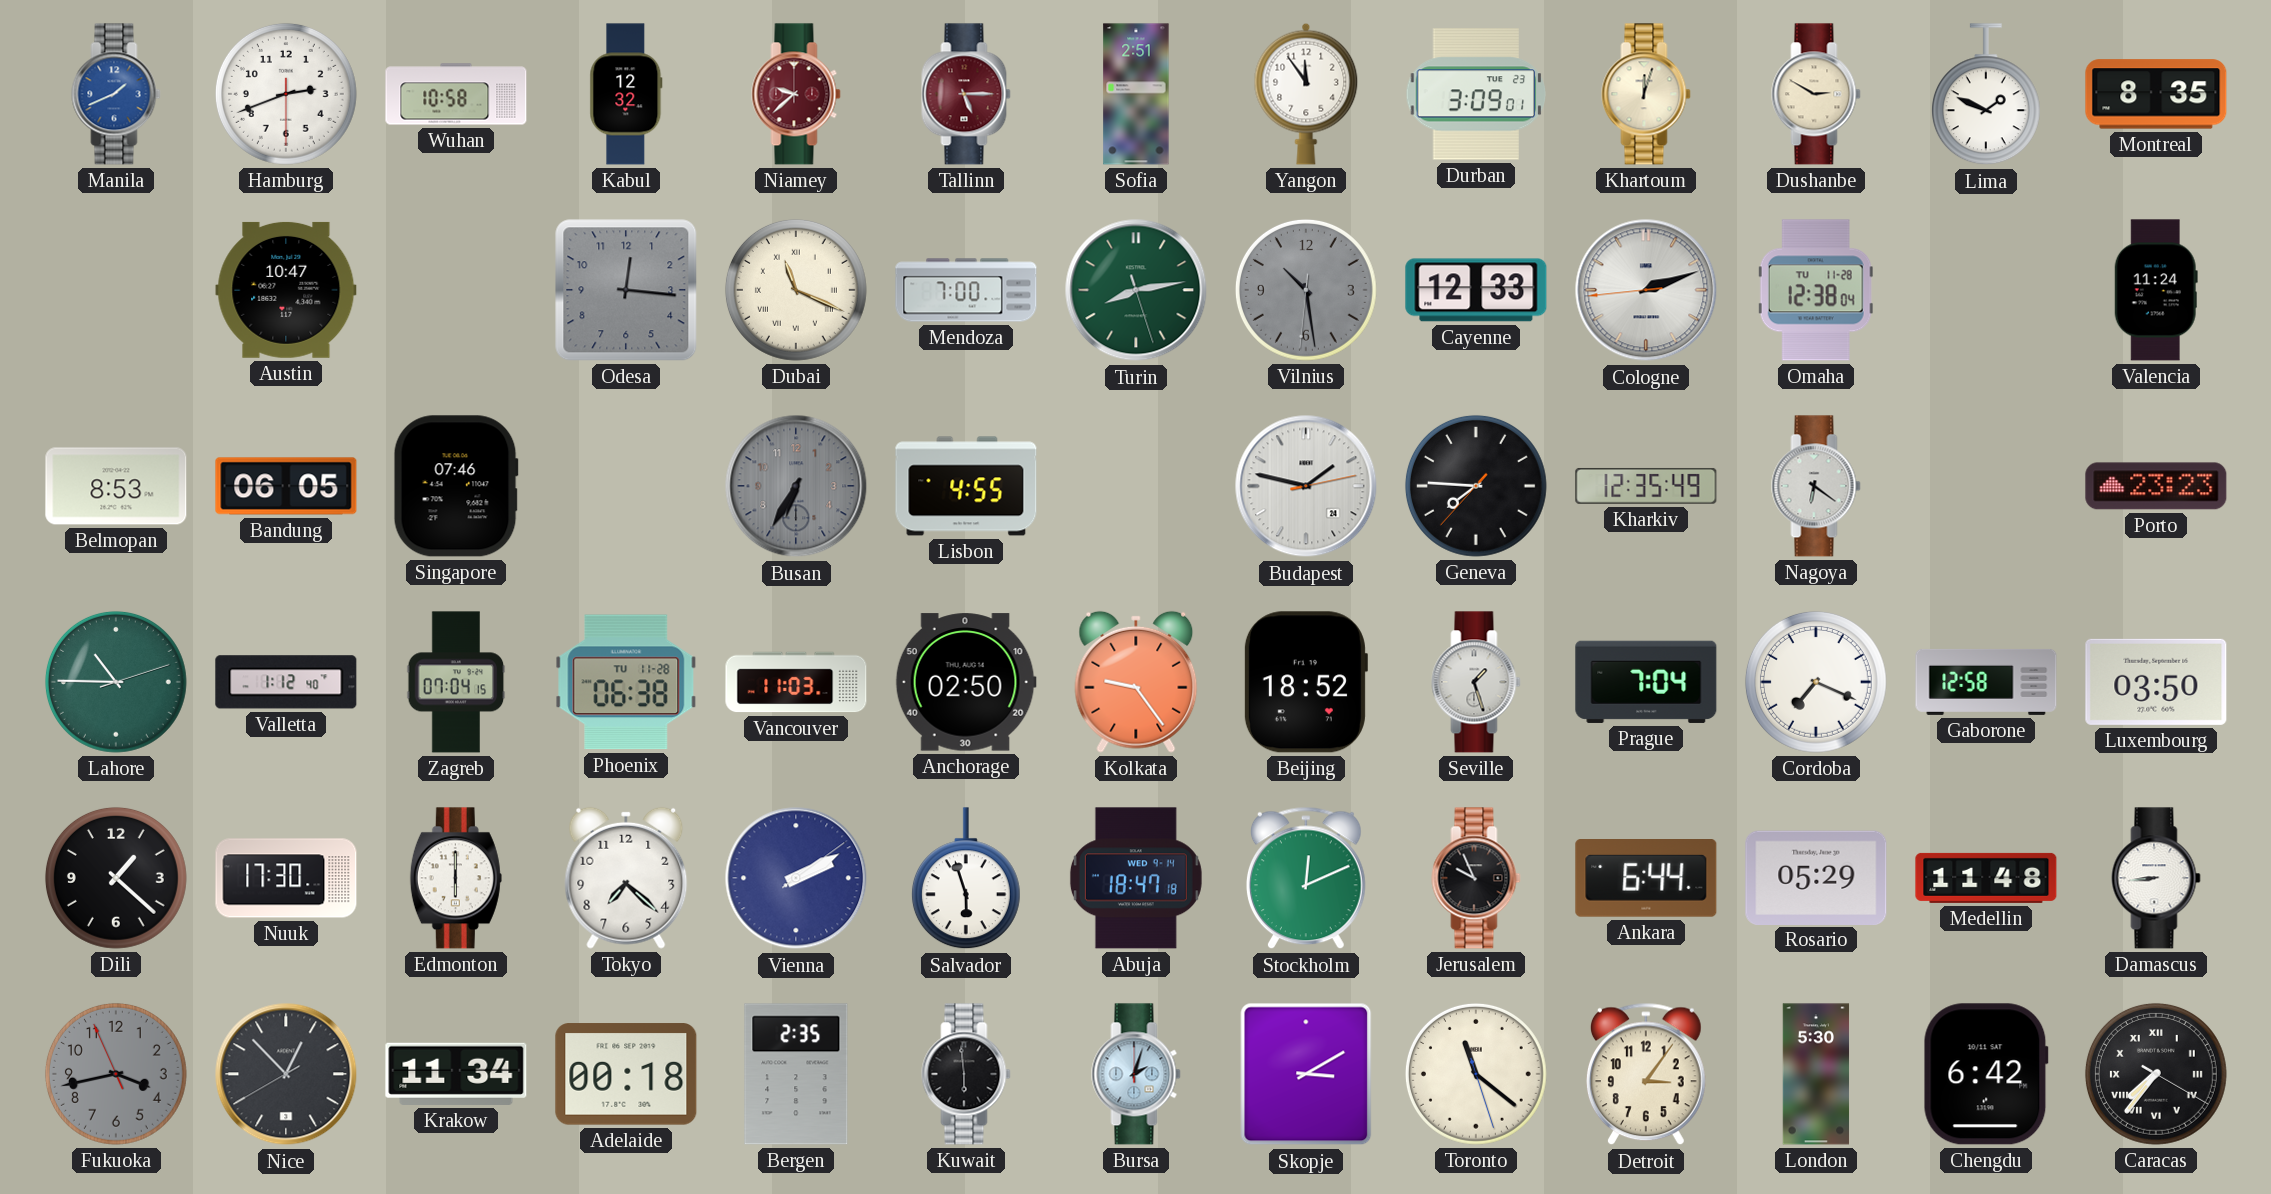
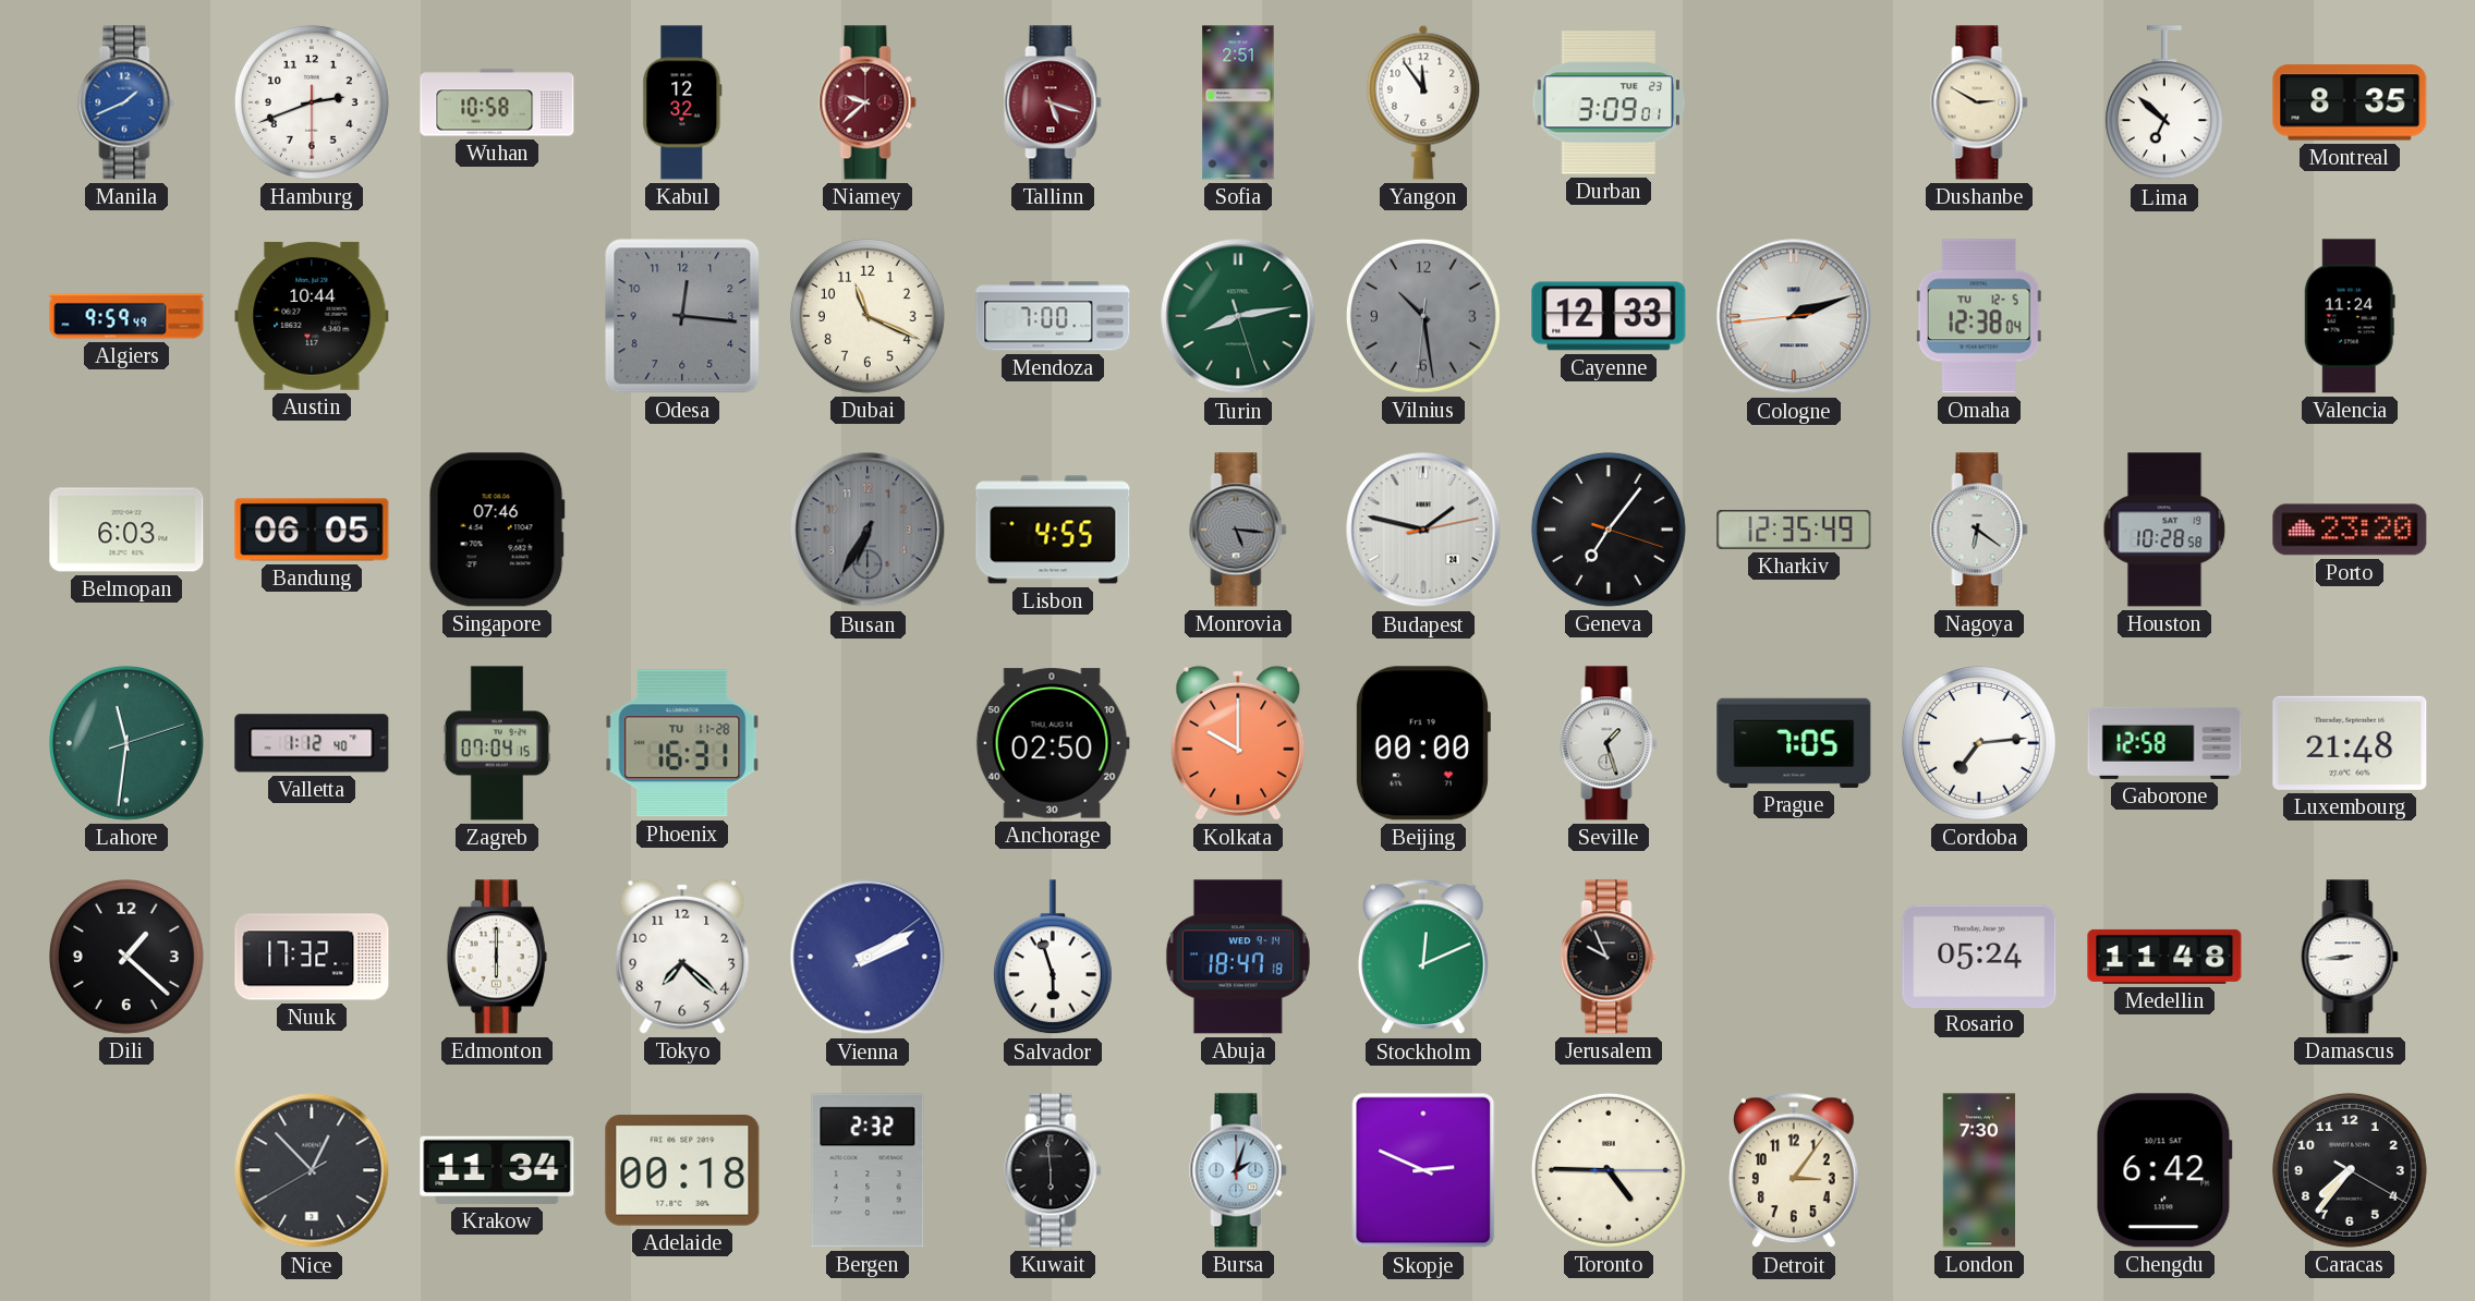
Tallinn: 5:15 -> 5:18 (1053, 102)
Khartoum: 12:03 -> none (1646, 94)
Lima: 1:49 -> 6:52 (2164, 104)
Algiers: none -> 9:59 (126, 316)
Austin: 10:47 -> 10:44 (312, 316)
Dubai numerals: Roman -> Arabic (868, 316)
Omaha date: TU 11-28 -> TU 12-5 (1979, 316)
Belmopan: 8:53 -> 6:03 (126, 530)
Monrovia: none -> 5:16 (1238, 530)
Geneva: 7:45 -> 7:06 (1609, 530)
Houston: none -> 10:28 (2164, 530)
Porto: 23:23 -> 23:20 (2350, 530)
Lahore: 10:45 -> 11:31 (126, 743)
Phoenix: 06:38 -> 16:31 (682, 743)
Vancouver: 11:03 -> none (796, 682)
Kolkata: 9:24 -> 10:00 (1238, 743)
Beijing: 18:52 -> 00:00 (1422, 743)
Prague: 7:04 -> 7:05 (1794, 743)
Cordoba: 7:19 -> 7:14 (1979, 743)
Luxembourg: 03:50 -> 21:48 (2350, 743)
Nuuk: 17:30 -> 17:32 (312, 957)
Ankara: 6:44 -> none (1646, 879)
Rosario: 05:29 -> 05:24 (1979, 956)
Fukuoka: 3:42 -> none (116, 1074)
Bergen: 2:35 -> 2:32 (868, 1170)
Skopje: 3:10 -> 2:49 (1423, 1170)
Toronto: 11:21 -> 4:45 (1609, 1170)
London: 5:30 -> 7:30 (1979, 1170)
Caracas numerals: Roman -> Arabic (2350, 1170)
